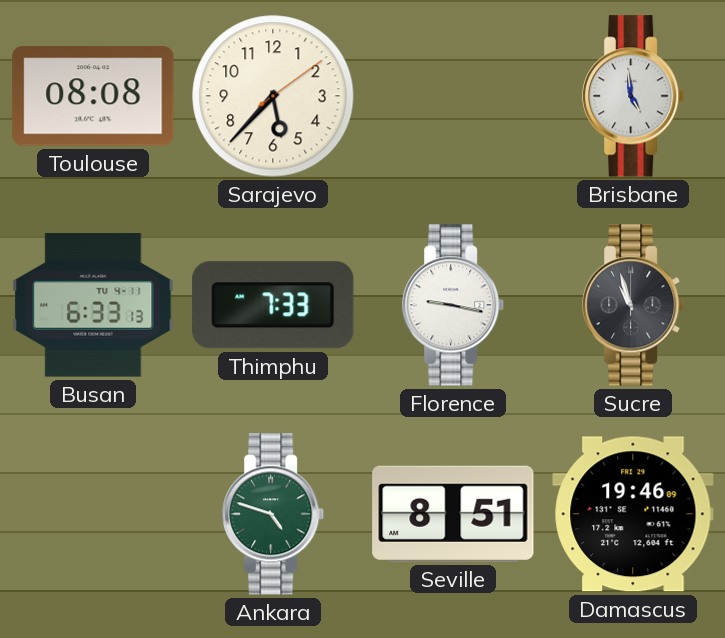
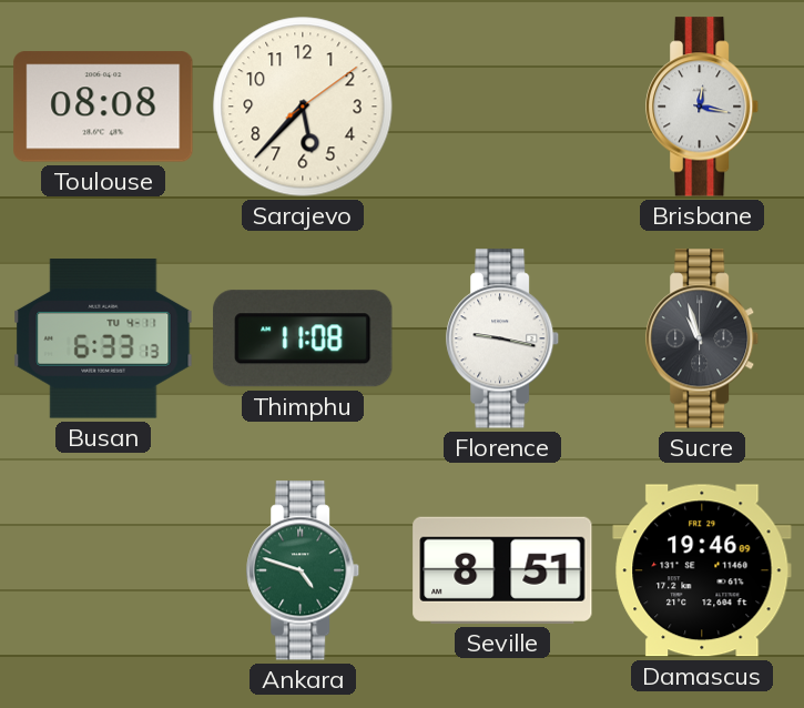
Brisbane: 4:59 -> 12:17 (703, 107)
Thimphu: 7:33 -> 11:08 (303, 338)
